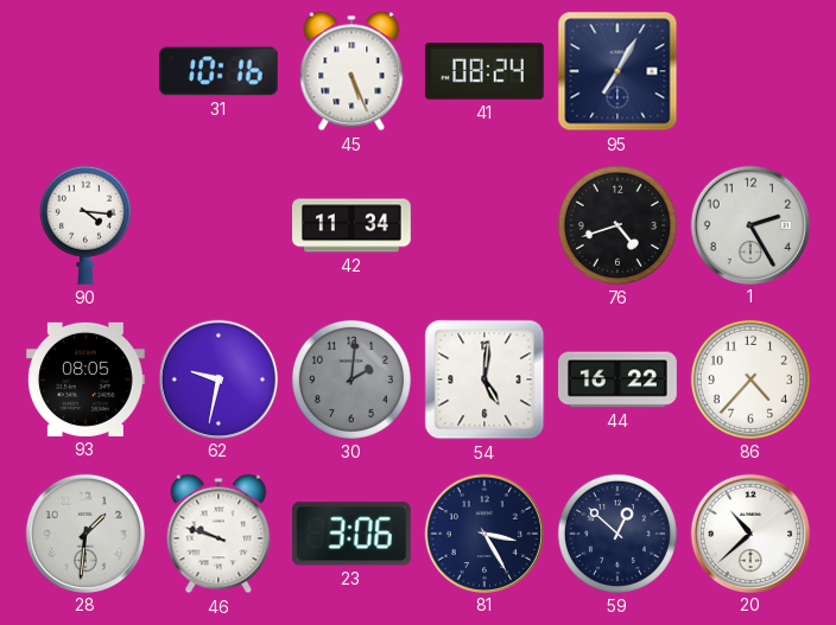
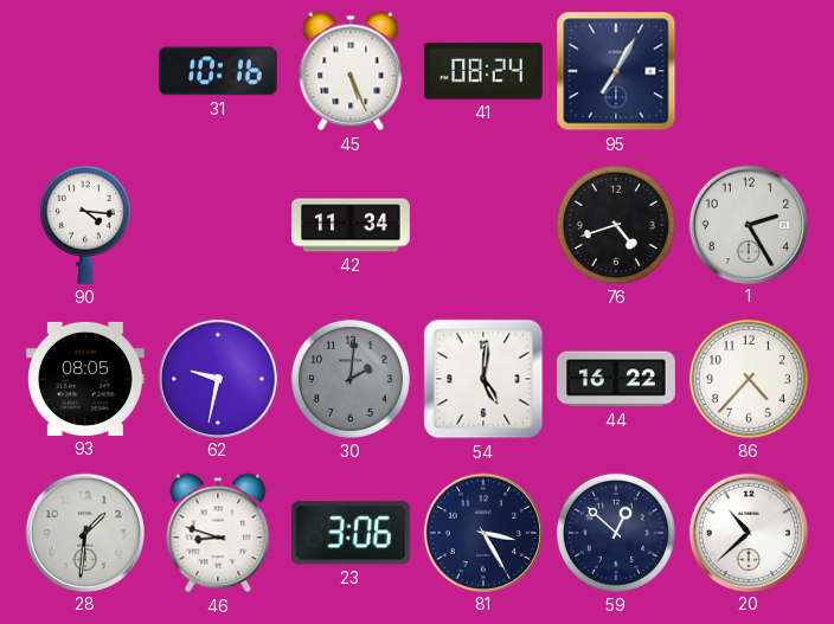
46: 9:48 -> 8:48 (218, 533)
